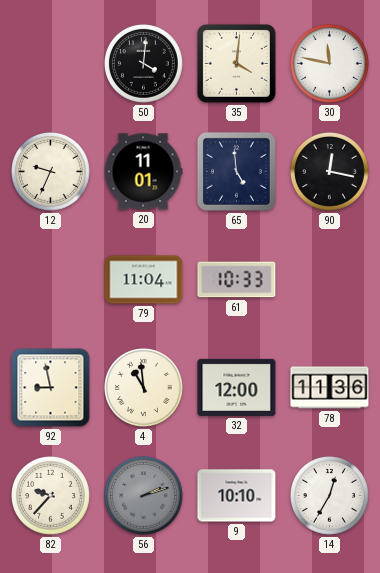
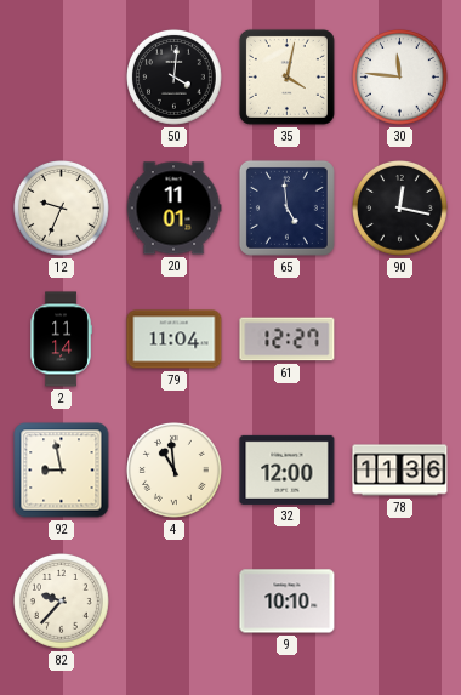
35: 4:01 -> 4:02 (286, 76)
30: 11:47 -> 11:46 (400, 78)
2: none -> 11:14 (61, 340)
61: 10:33 -> 12:27 (288, 340)
56: 2:12 -> none (144, 496)
14: 12:35 -> none (330, 496)
